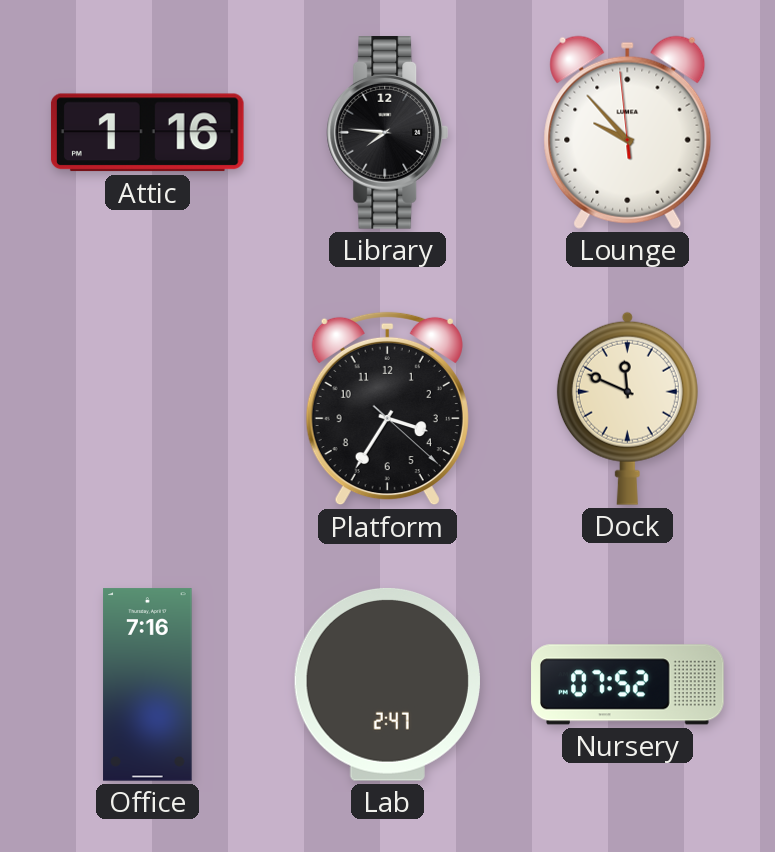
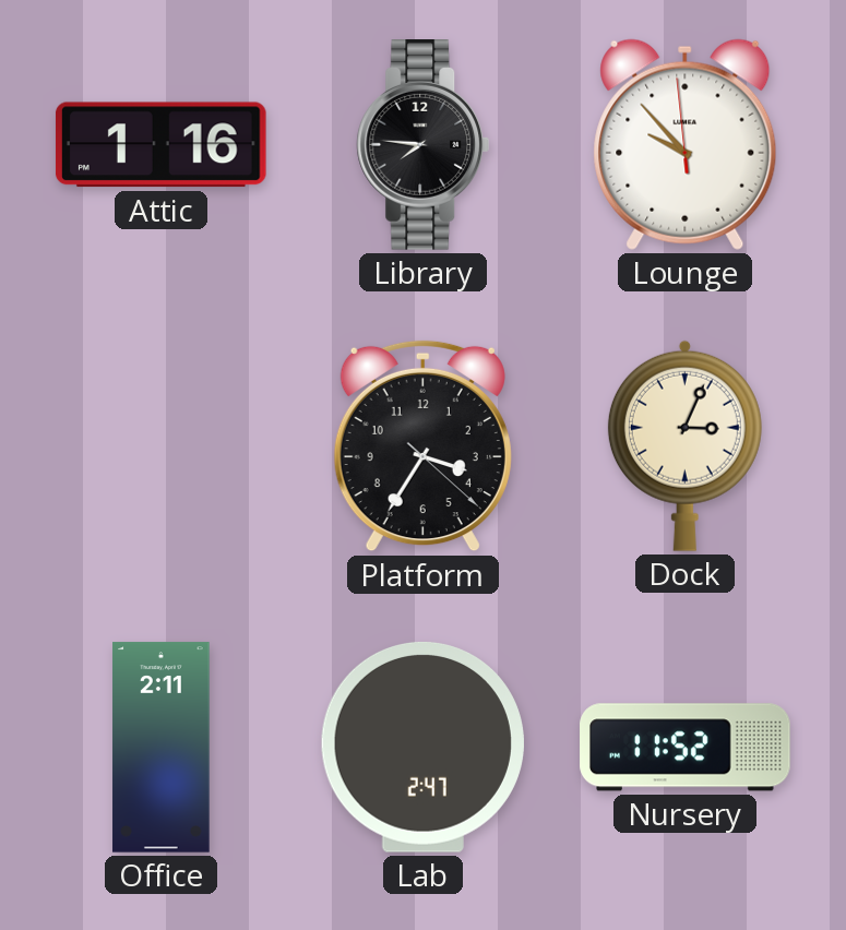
Dock: 11:49 -> 3:04 (684, 445)
Office: 7:16 -> 2:11 (162, 748)
Nursery: 07:52 -> 11:52 (686, 748)
